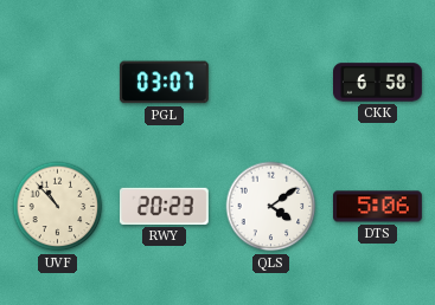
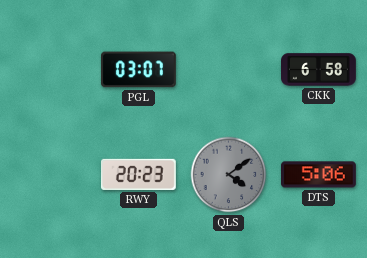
UVF: 10:53 -> none (58, 207)
QLS dial: white -> grey (229, 175)
